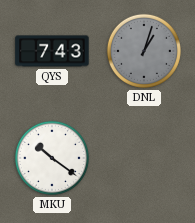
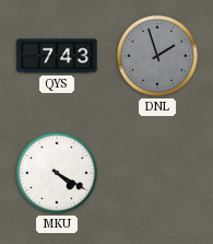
DNL: 1:03 -> 1:57 (157, 56)
MKU: 10:21 -> 4:20 (57, 173)
